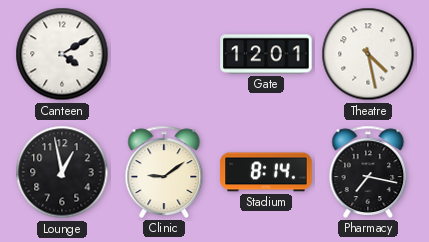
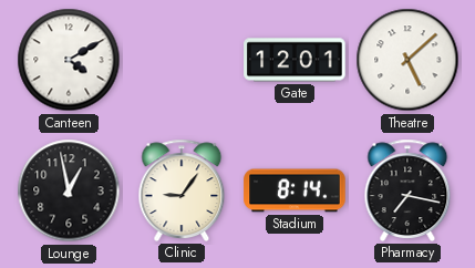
Theatre: 4:28 -> 5:08 (407, 60)
Clinic: 9:09 -> 9:06 (182, 190)
